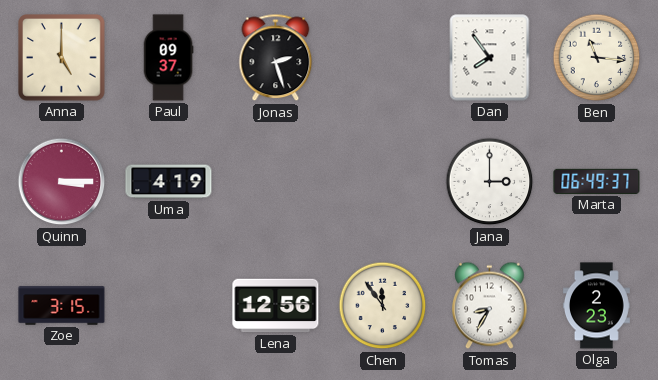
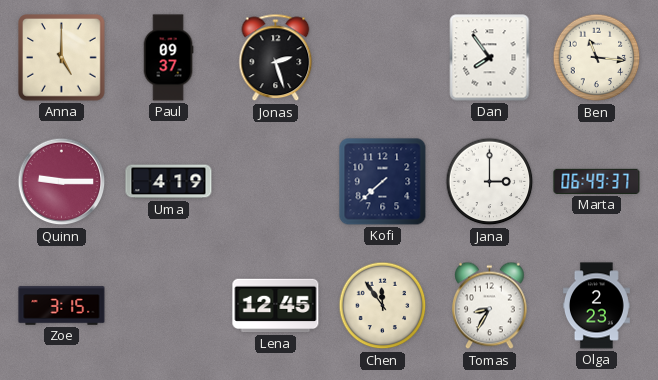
Quinn: 3:15 -> 9:15 (62, 182)
Kofi: none -> 7:38 (383, 182)
Lena: 12:56 -> 12:45 (276, 306)
